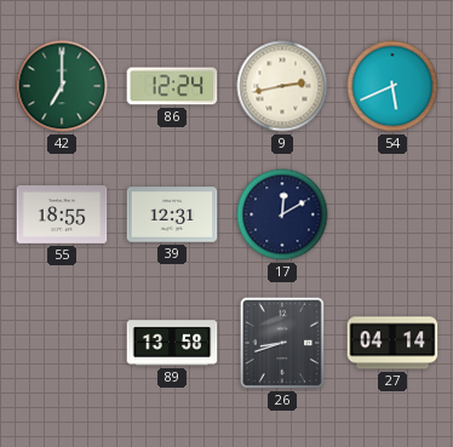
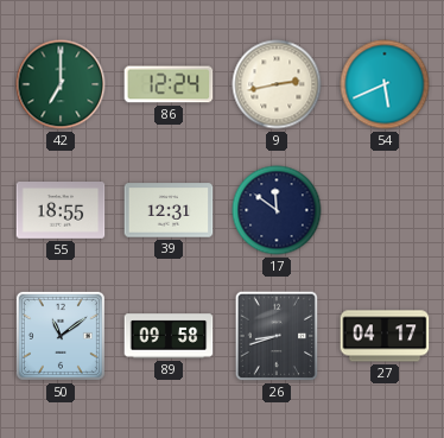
17: 12:10 -> 11:51 (277, 210)
50: none -> 11:09 (61, 336)
89: 13:58 -> 09:58 (169, 336)
27: 04:14 -> 04:17 (385, 336)
